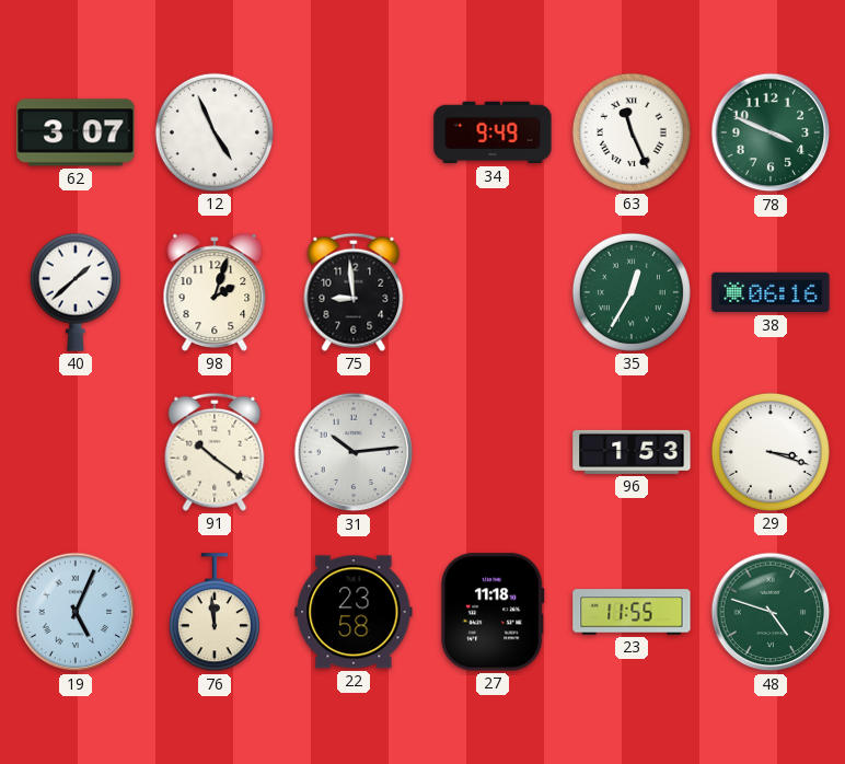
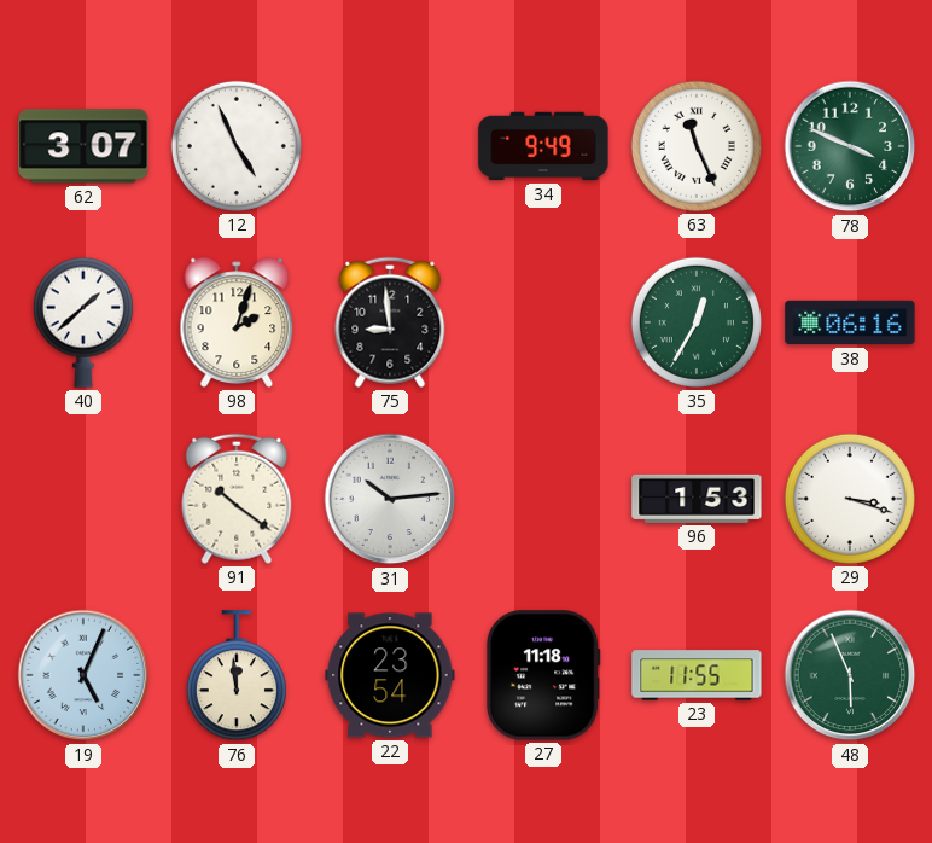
22: 23:58 -> 23:54 (390, 675)
48: 4:48 -> 5:56 (850, 675)
